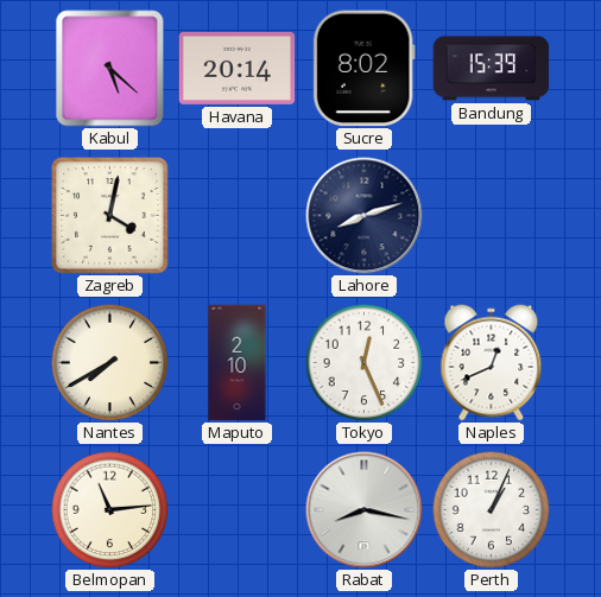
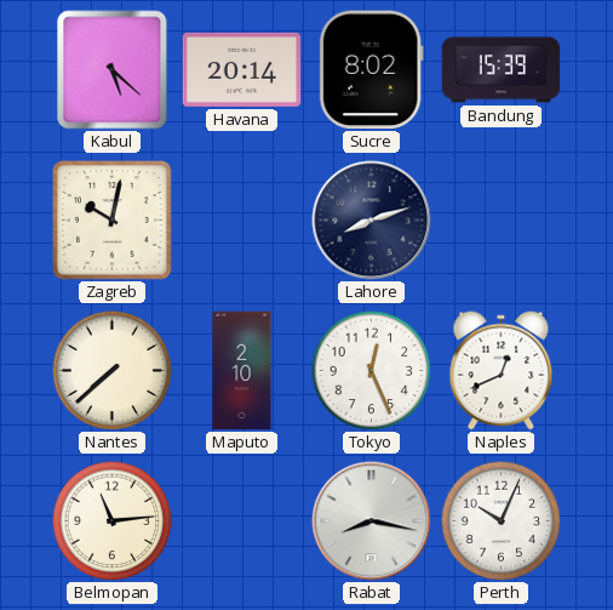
Zagreb: 4:02 -> 10:02 (113, 221)
Nantes: 7:40 -> 7:38 (113, 371)
Perth: 1:04 -> 10:04 (502, 521)
